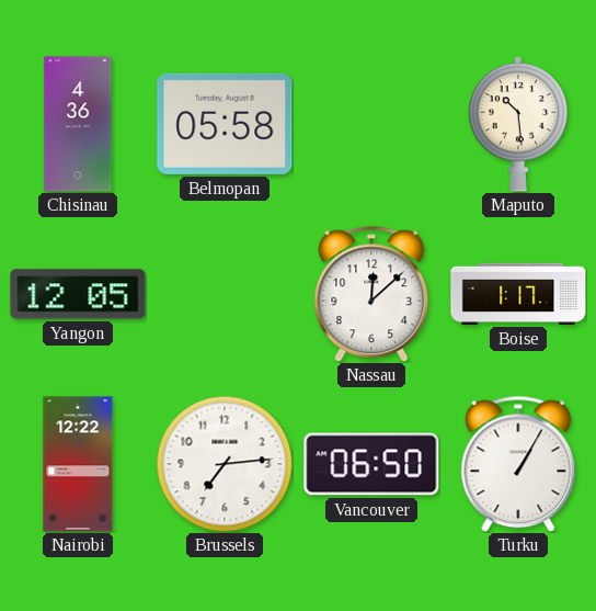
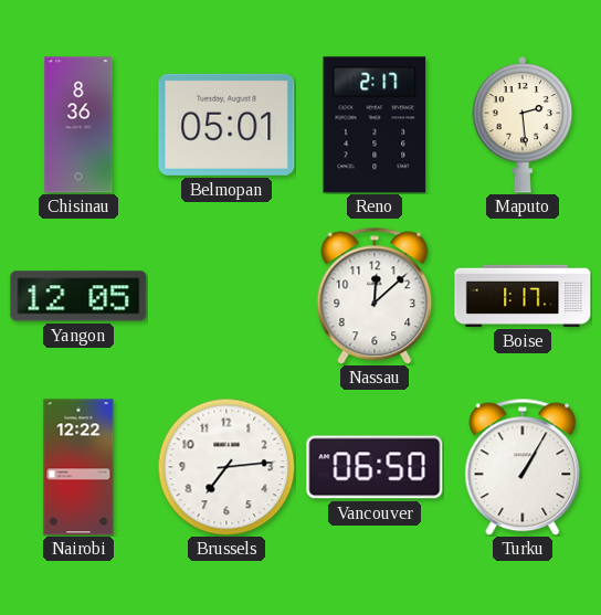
Chisinau: 4:36 -> 8:36 (78, 125)
Belmopan: 05:58 -> 05:01 (226, 125)
Reno: none -> 2:17 (375, 125)
Maputo: 10:29 -> 2:29 (523, 125)
